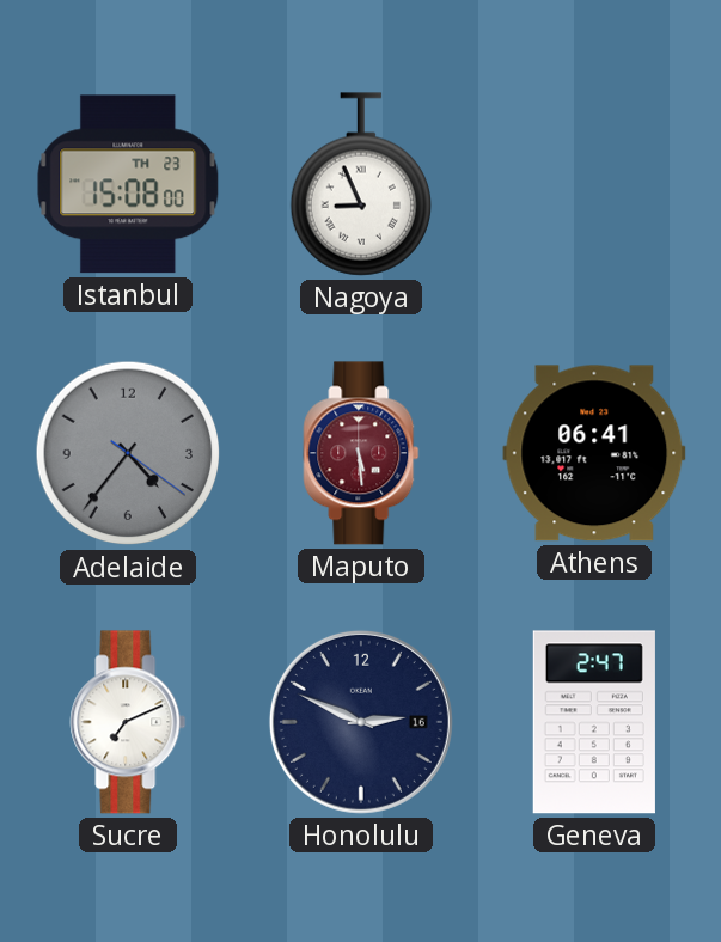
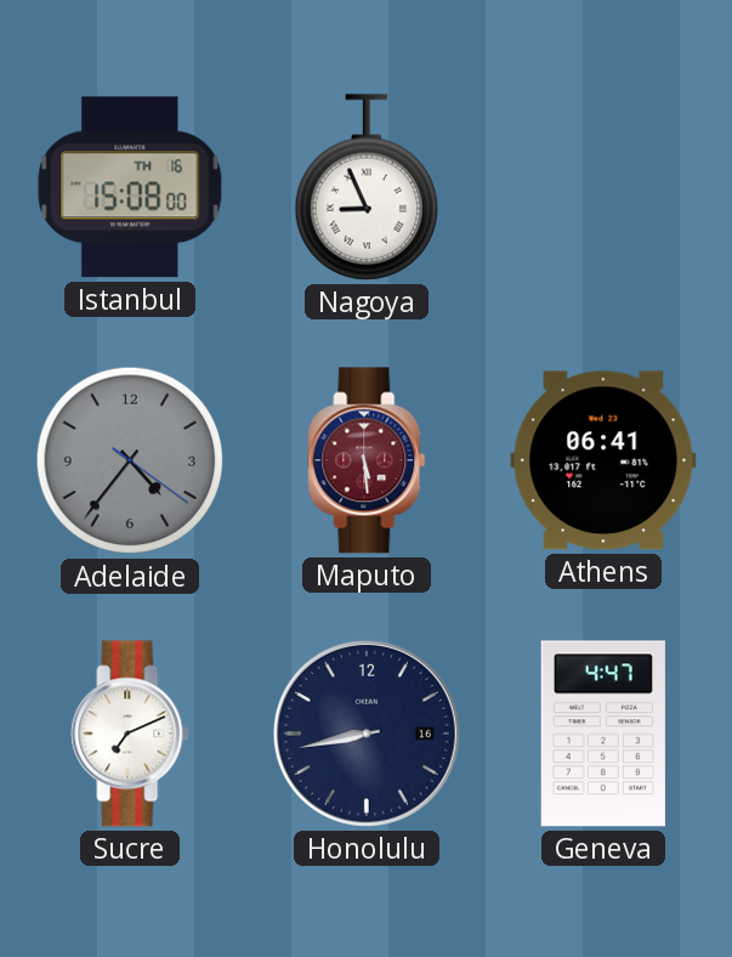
Istanbul date: TH 23 -> TH 16 (130, 187)
Honolulu: 2:49 -> 8:43 (367, 734)
Geneva: 2:47 -> 4:47 (603, 734)
